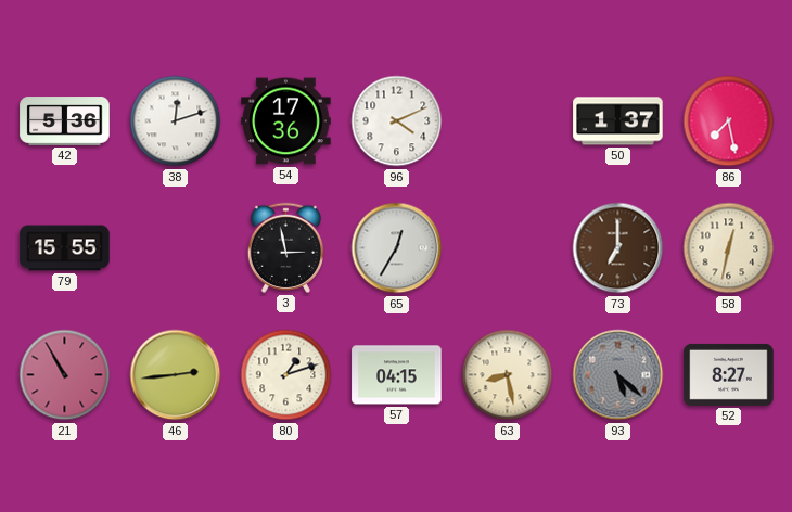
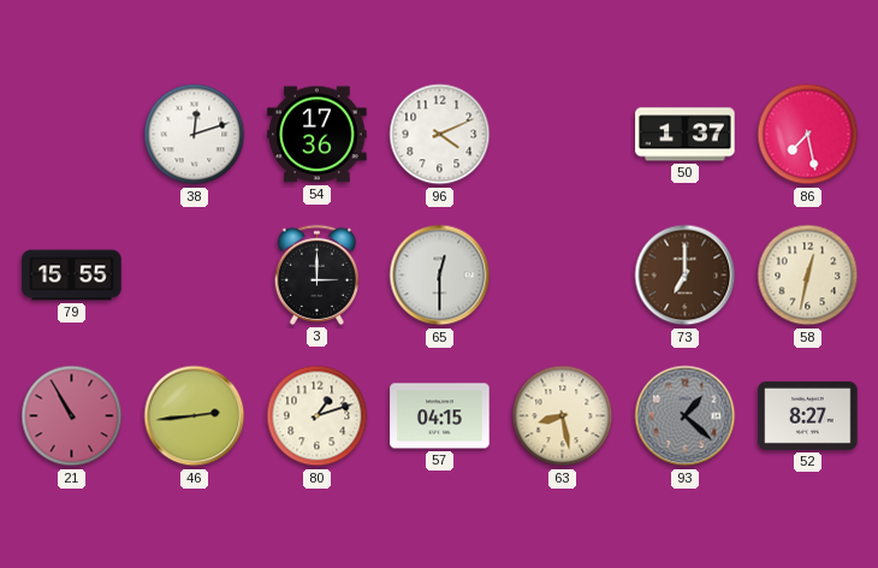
42: 5:36 -> none (65, 121)
3: 2:58 -> 3:00 (316, 274)
65: 12:35 -> 12:30 (440, 276)
93: 5:22 -> 1:22 (686, 416)
